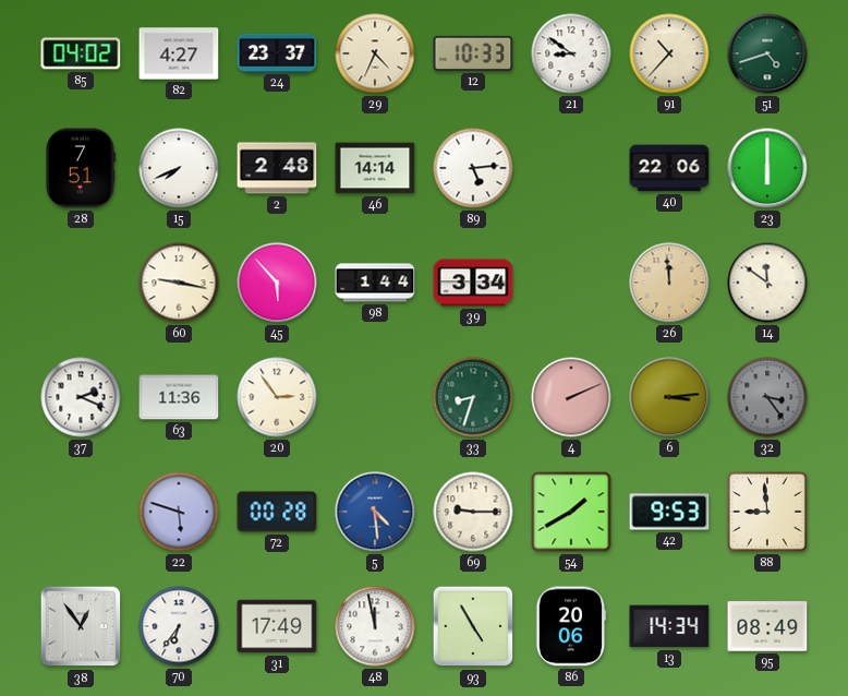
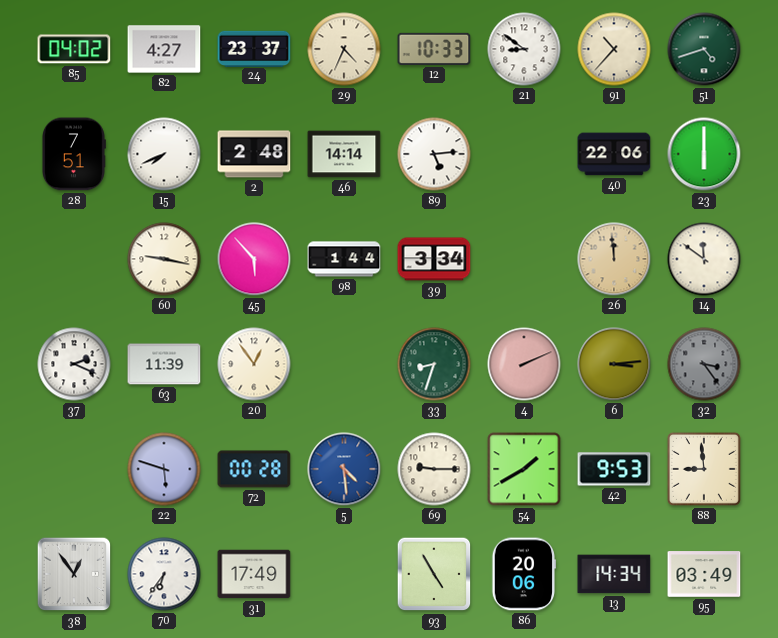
63: 11:36 -> 11:39 (164, 364)
20: 2:54 -> 12:54 (254, 364)
48: 11:58 -> none (375, 626)
95: 08:49 -> 03:49 (704, 574)
